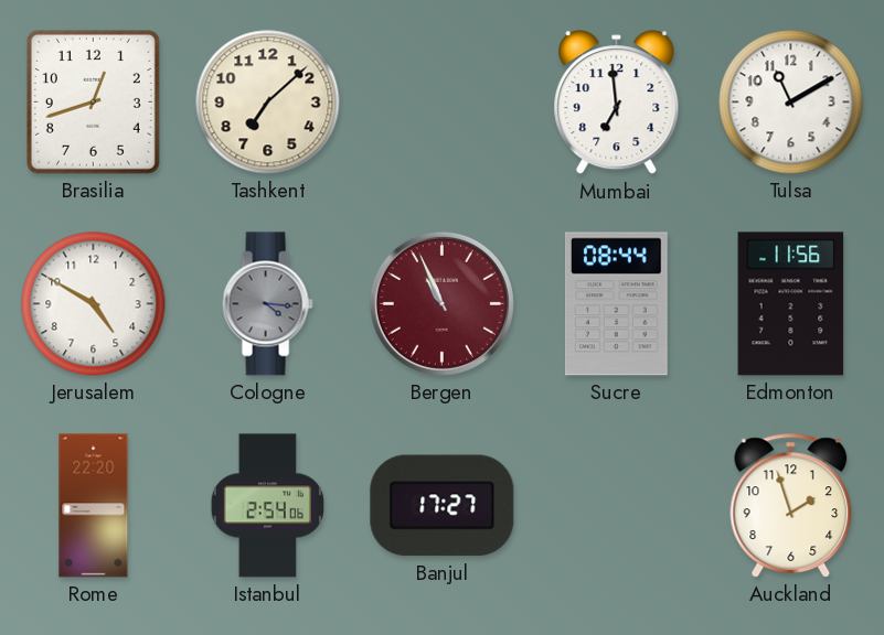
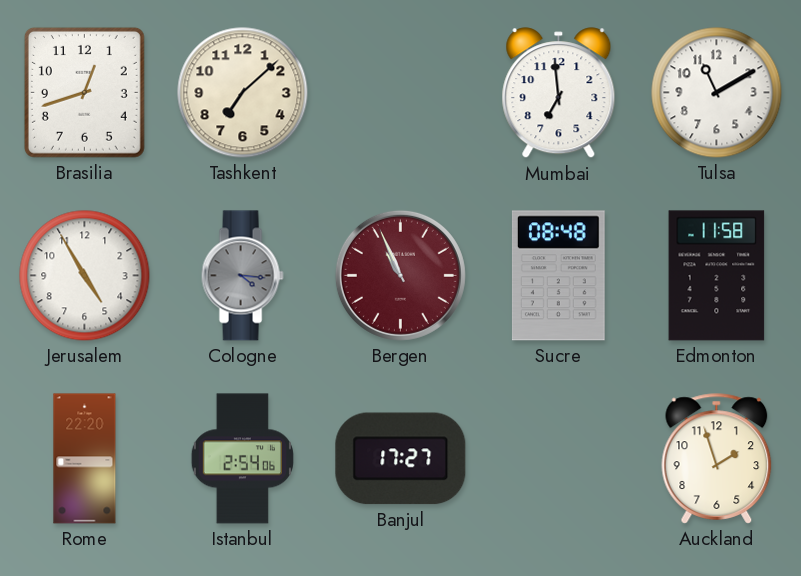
Jerusalem: 4:50 -> 4:55 (85, 276)
Sucre: 08:44 -> 08:48 (558, 276)
Edmonton: 11:56 -> 11:58 (717, 276)
